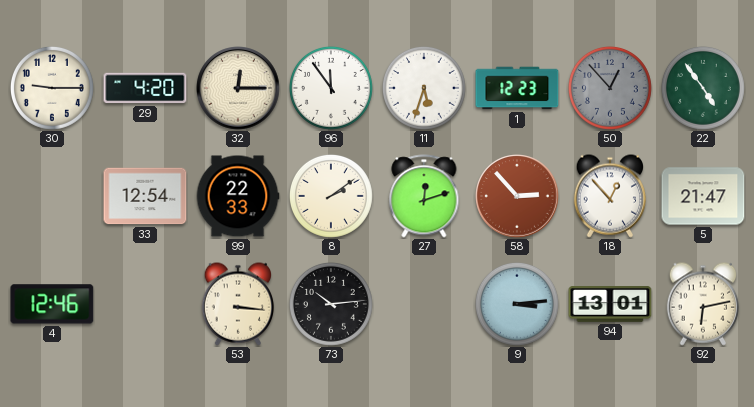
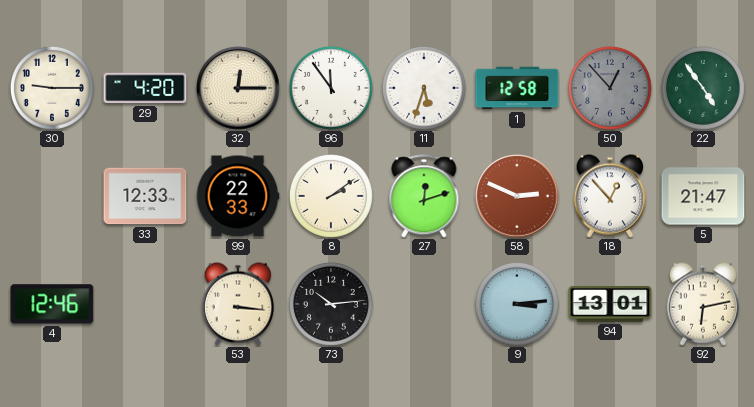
1: 12:23 -> 12:58 (517, 88)
33: 12:54 -> 12:33 (145, 196)
58: 2:53 -> 2:49 (517, 196)
